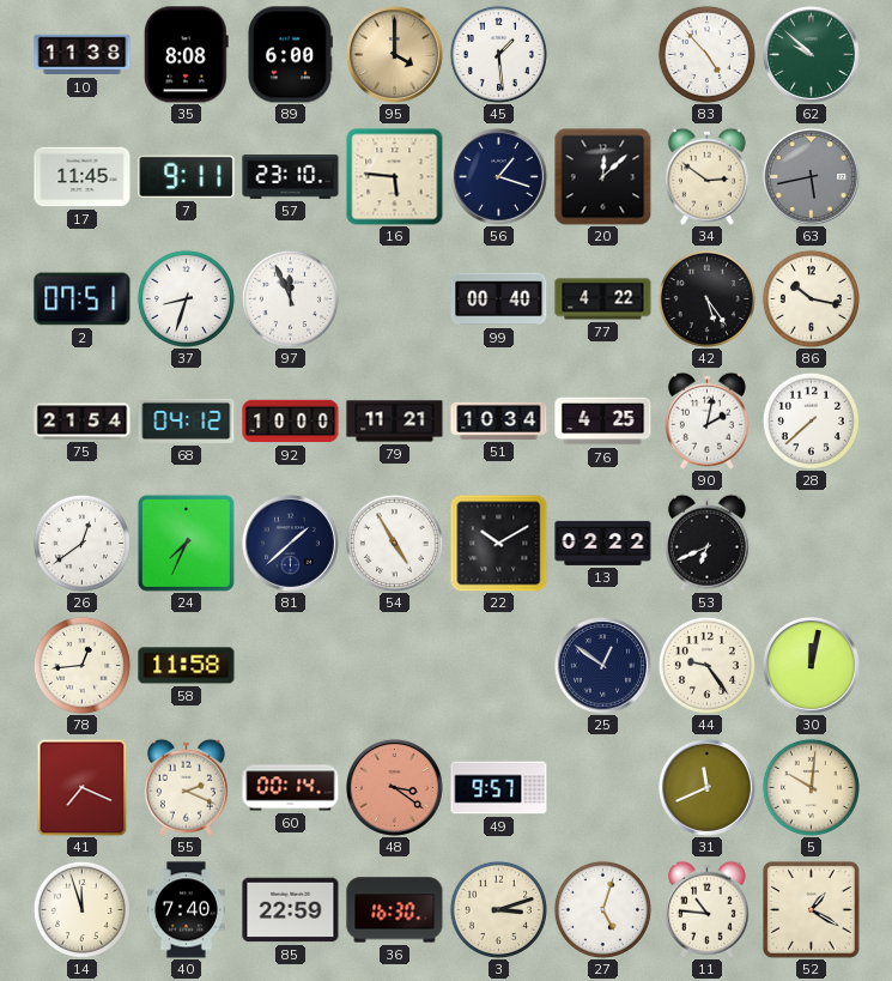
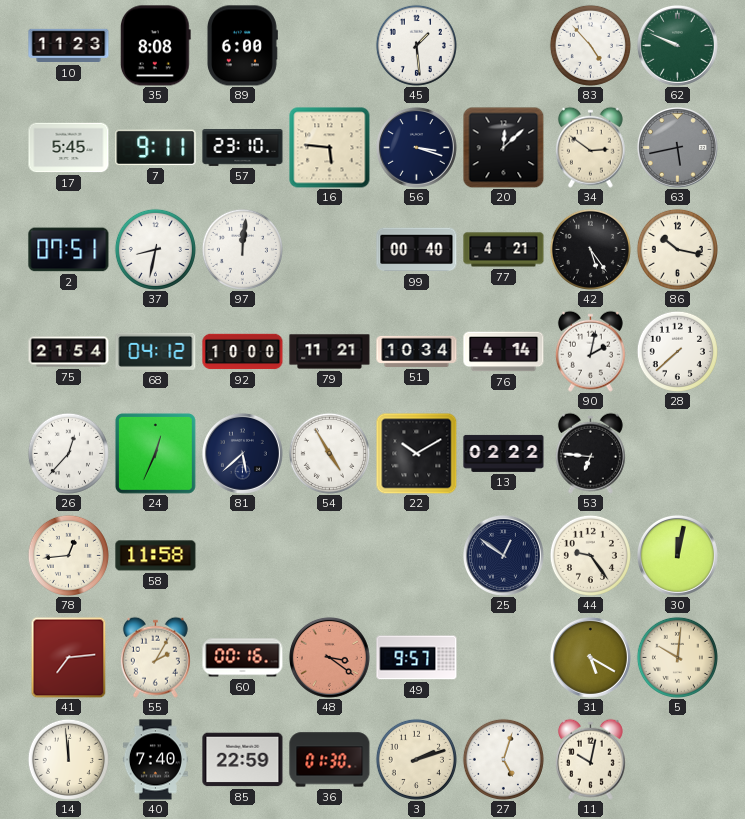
10: 11:38 -> 11:23 (69, 46)
95: 4:00 -> none (394, 54)
62: 9:52 -> 9:49 (677, 45)
17: 11:45 -> 5:45 (69, 148)
56: 1:18 -> 3:18 (416, 147)
37: 8:33 -> 8:32 (155, 249)
97: 11:56 -> 12:01 (242, 249)
77: 4:22 -> 4:21 (504, 250)
76: 4:25 -> 4:14 (504, 352)
26: 12:39 -> 12:37 (68, 453)
24: 7:34 -> 12:34 (155, 453)
81: 1:38 -> 5:38 (242, 453)
53: 6:41 -> 6:46 (590, 453)
41: 7:19 -> 7:14 (69, 657)
55: 2:19 -> 2:05 (155, 657)
60: 00:14 -> 00:16 (243, 658)
31: 11:41 -> 5:20 (590, 657)
14: 11:57 -> 11:59 (68, 759)
36: 16:30 -> 01:30 (330, 760)
3: 3:12 -> 2:12 (416, 759)
11: 10:46 -> 10:02 (590, 759)
52: 1:20 -> none (811, 909)
